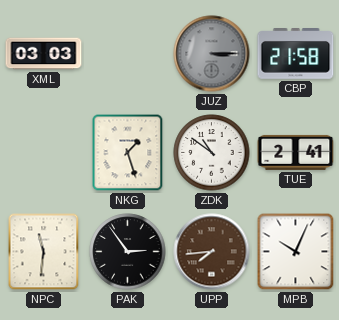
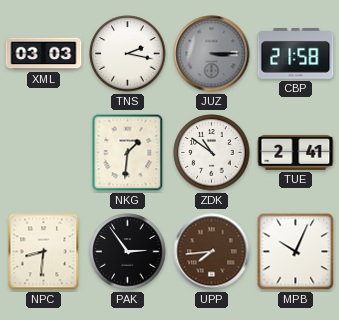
TNS: none -> 2:17 (128, 54)
NKG: 1:27 -> 1:31 (128, 153)
NPC: 11:31 -> 8:31 (44, 252)
